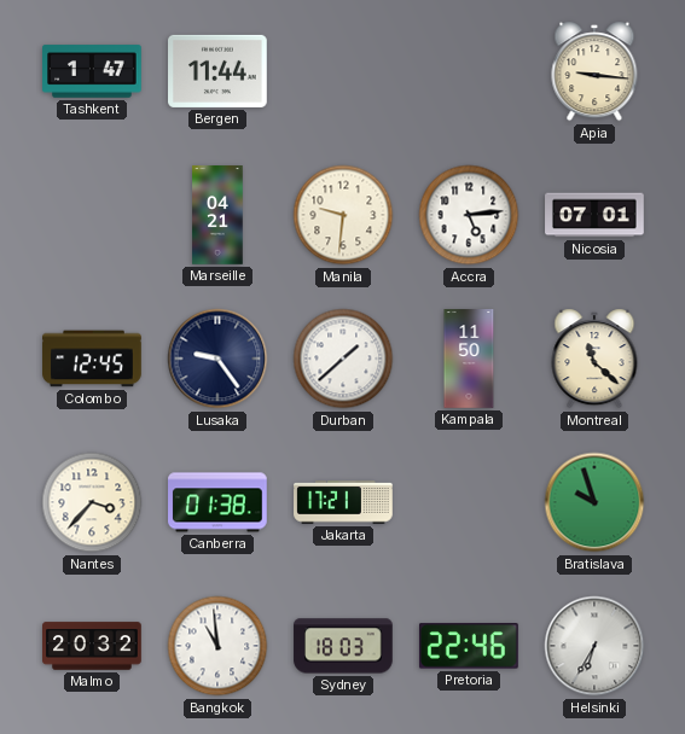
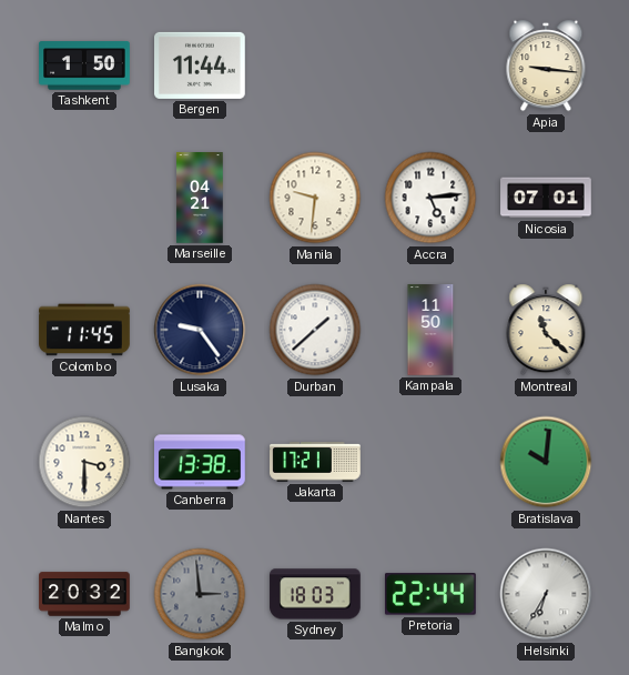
Tashkent: 1:47 -> 1:50 (84, 66)
Colombo: 12:45 -> 11:45 (84, 330)
Nantes: 3:37 -> 3:30 (84, 462)
Canberra: 01:38 -> 13:38 (201, 462)
Bratislava: 9:57 -> 10:01 (546, 462)
Bangkok: 10:59 -> 2:59 (200, 594)
Bangkok dial: white -> grey (200, 594)
Pretoria: 22:46 -> 22:44 (430, 594)
